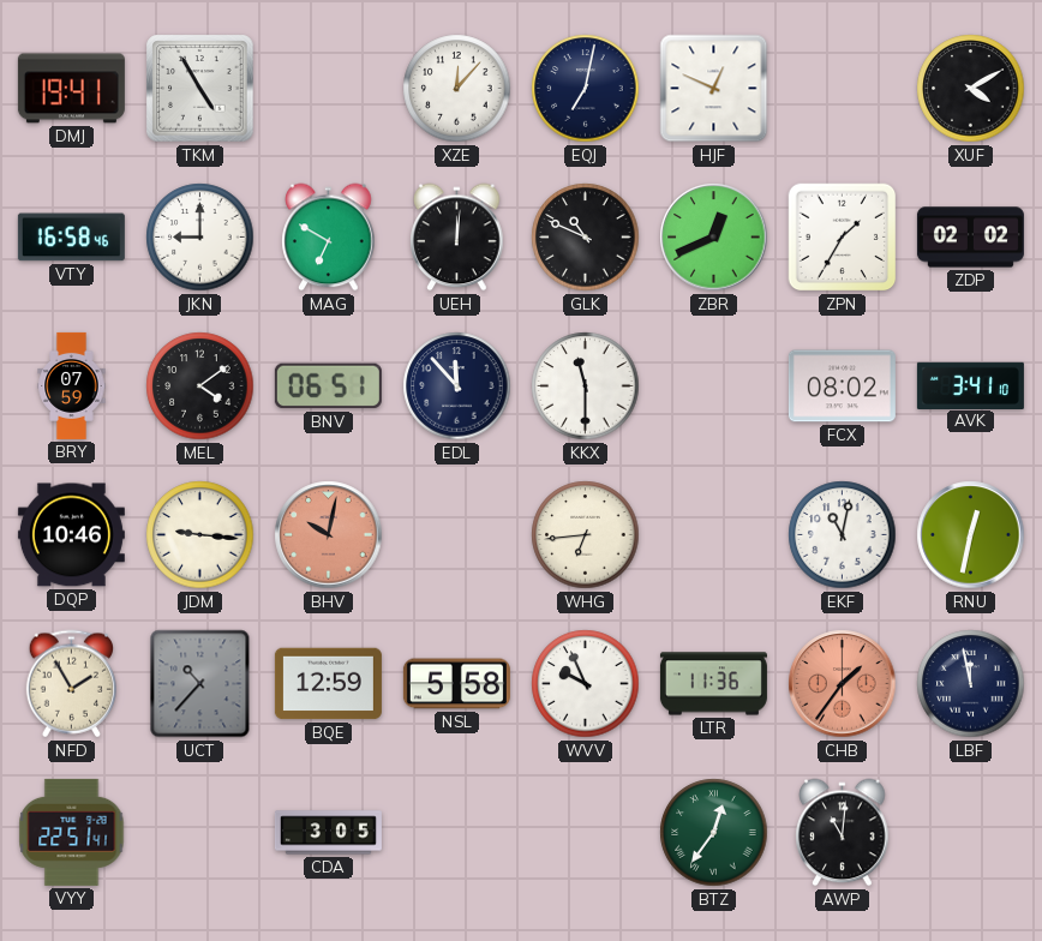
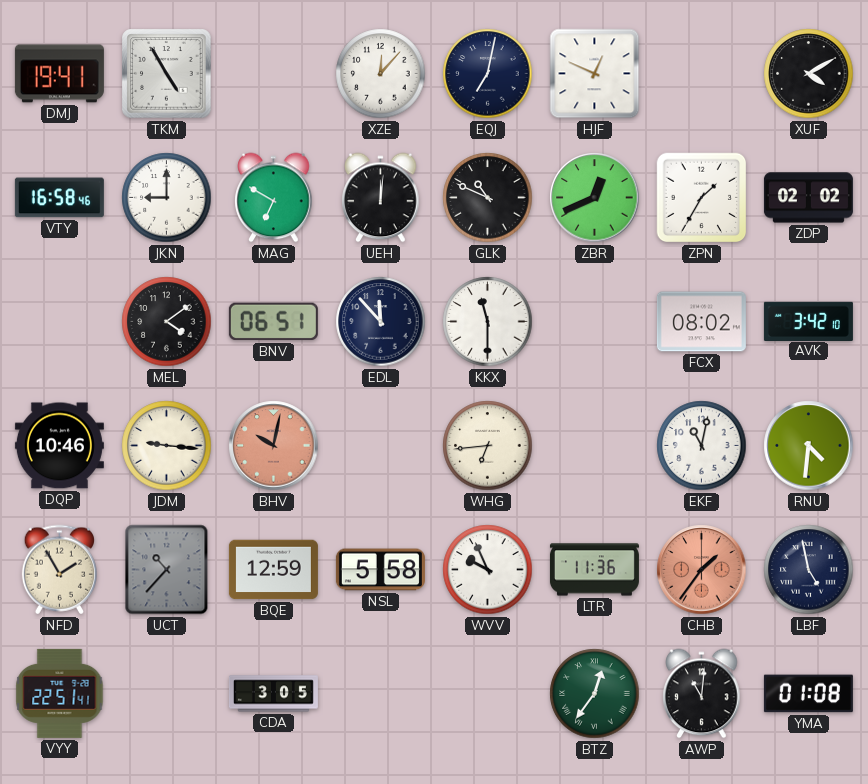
BRY: 07:59 -> none (72, 385)
AVK: 3:41 -> 3:42 (808, 321)
RNU: 12:32 -> 4:31 (809, 446)
LBF: 11:58 -> 4:58 (809, 570)
YMA: none -> 01:08 (808, 694)
